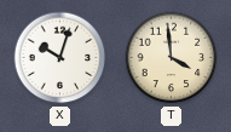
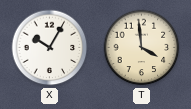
X: 10:03 -> 10:05 (50, 48)
